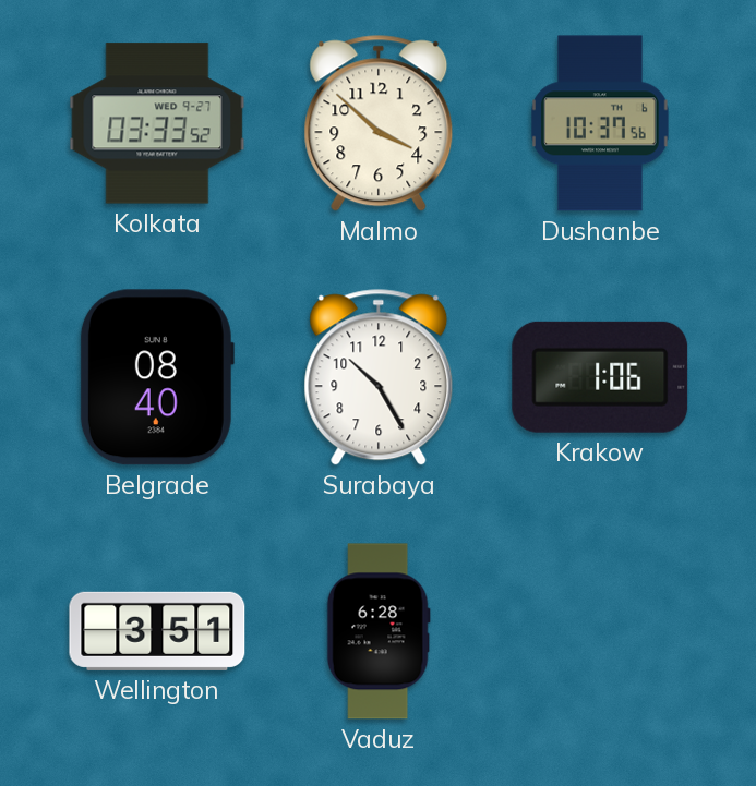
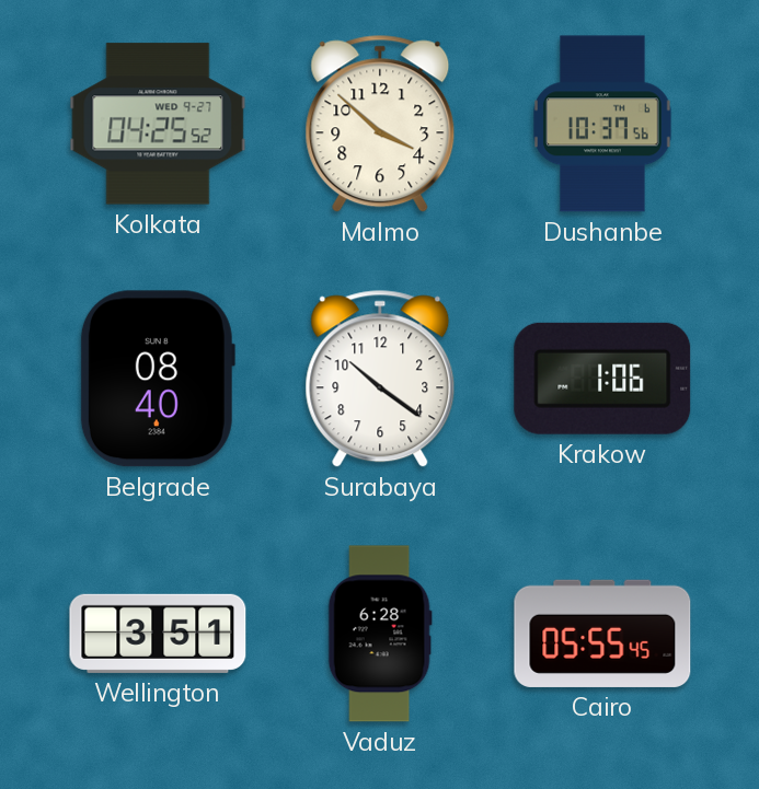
Kolkata: 03:33 -> 04:25 (158, 124)
Surabaya: 10:25 -> 10:21 (380, 379)
Cairo: none -> 05:55 (602, 634)
